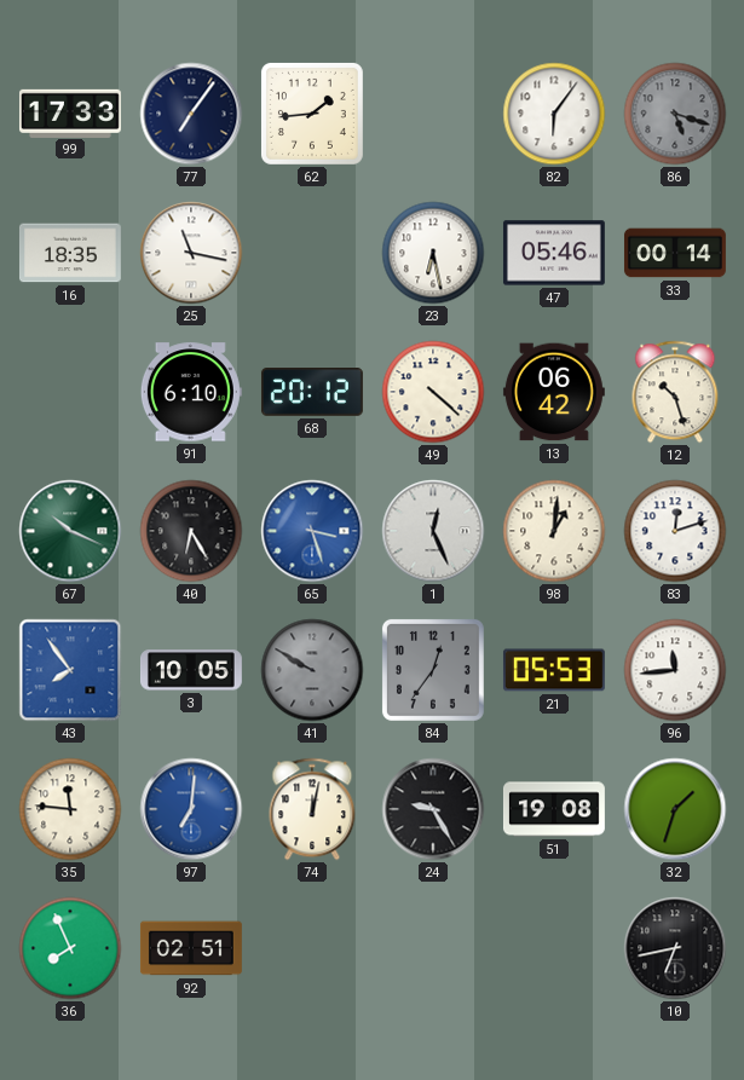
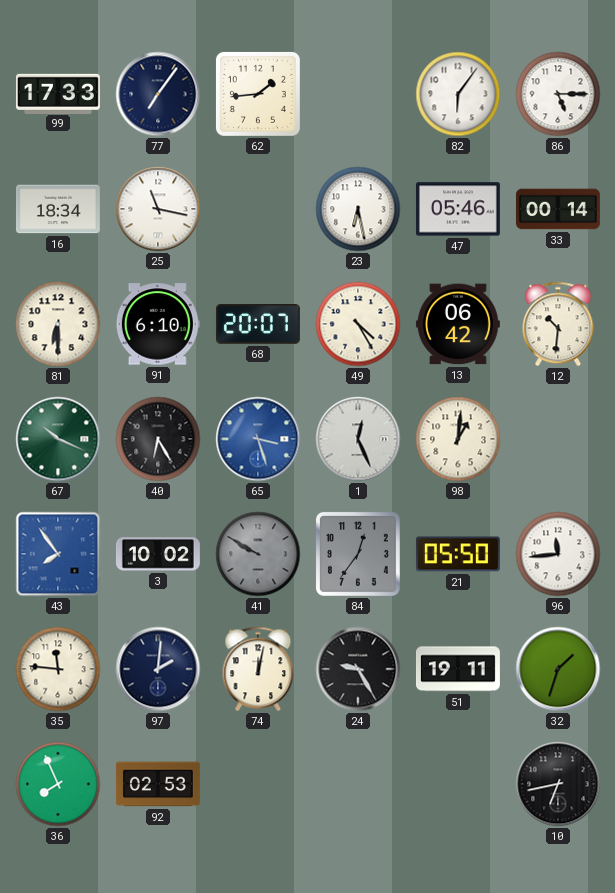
86: 5:18 -> 5:15 (558, 94)
86 dial: grey -> white (558, 94)
16: 18:35 -> 18:34 (58, 209)
81: none -> 6:30 (58, 324)
68: 20:12 -> 20:07 (258, 324)
49: 4:22 -> 4:25 (358, 324)
12: 10:27 -> 10:31 (558, 324)
83: 12:12 -> none (675, 531)
3: 10:05 -> 10:02 (158, 554)
21: 05:53 -> 05:50 (458, 554)
97: 7:01 -> 2:01 (158, 669)
97 dial: blue -> navy (158, 669)
51: 19:08 -> 19:11 (458, 669)
92: 02:51 -> 02:53 (158, 784)
